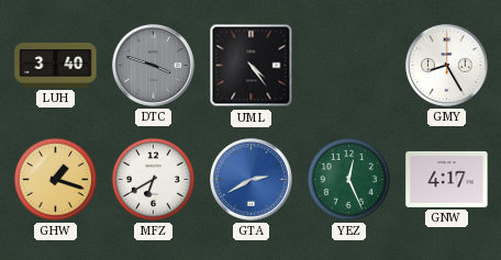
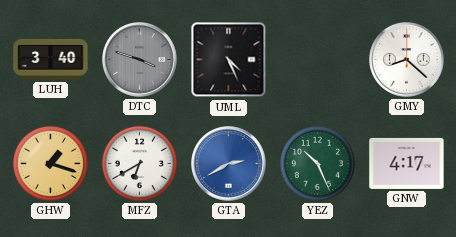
UML: 4:24 -> 4:26 (229, 60)
GMY: 8:25 -> 8:22 (407, 60)
YEZ: 12:26 -> 10:26 (317, 163)
